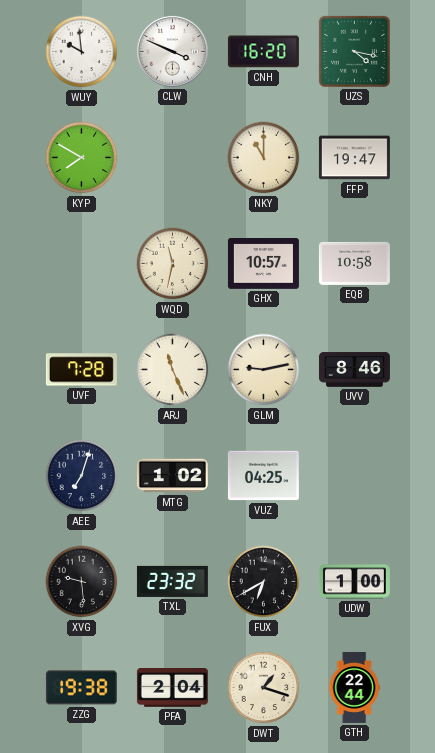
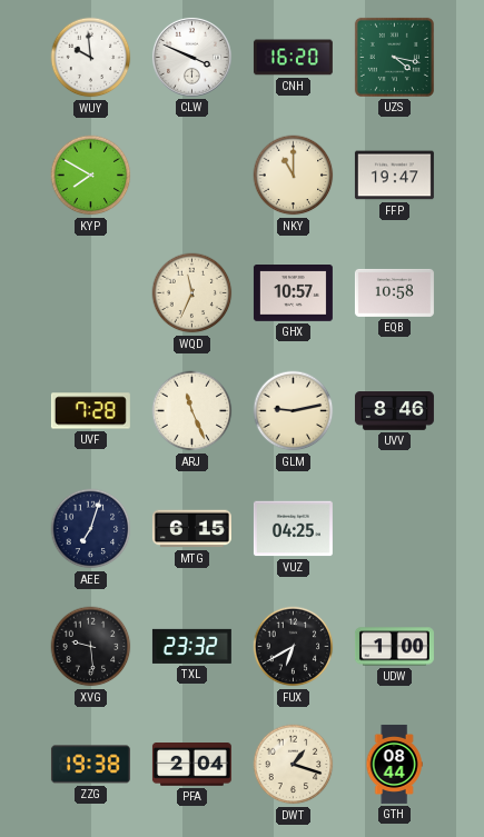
WQD: 11:32 -> 11:34 (192, 293)
MTG: 1:02 -> 6:15 (191, 529)
GTH: 22:44 -> 08:44 (394, 764)
